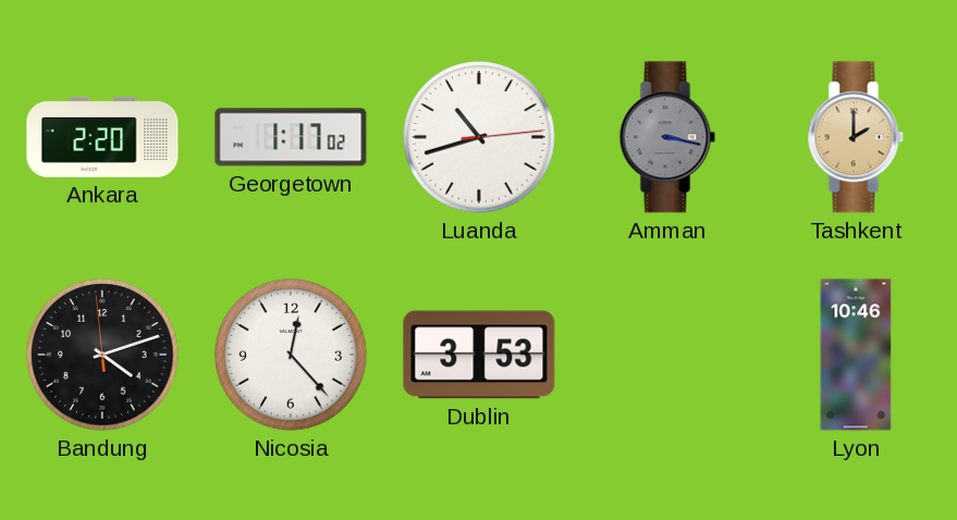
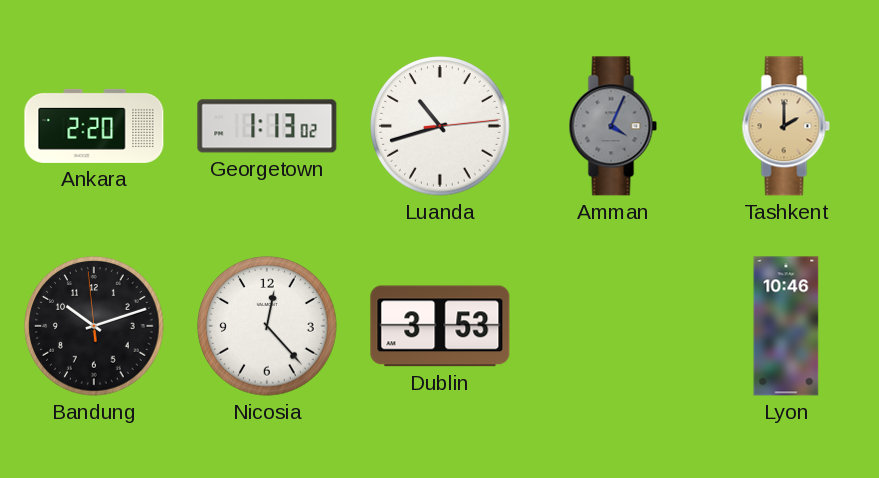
Georgetown: 1:17 -> 1:13 (267, 126)
Amman: 3:17 -> 4:04 (613, 126)
Bandung: 4:11 -> 10:11 (94, 326)
